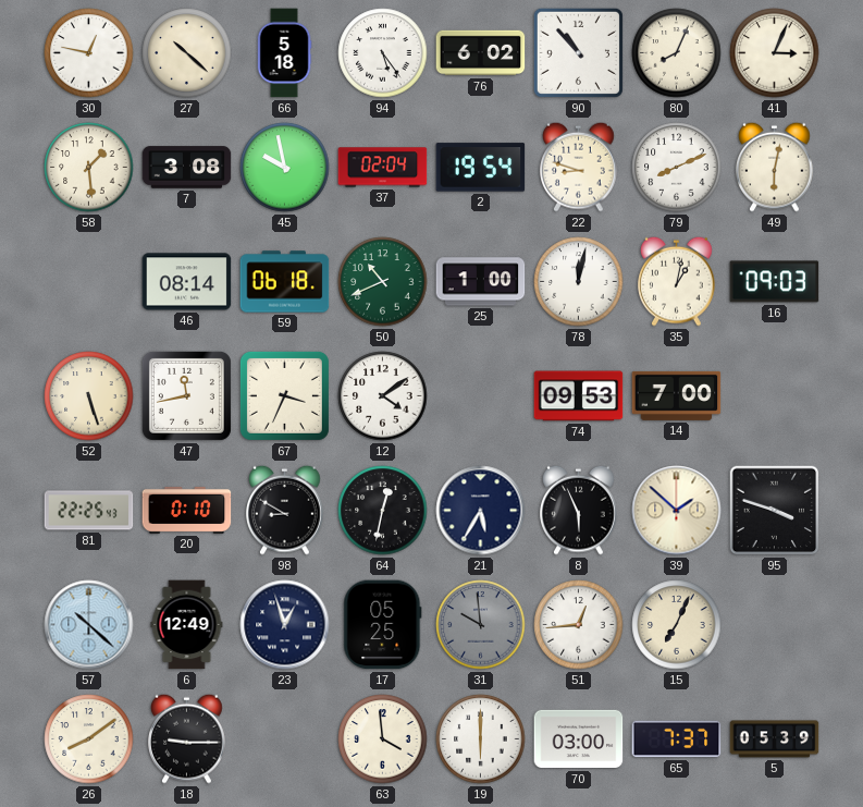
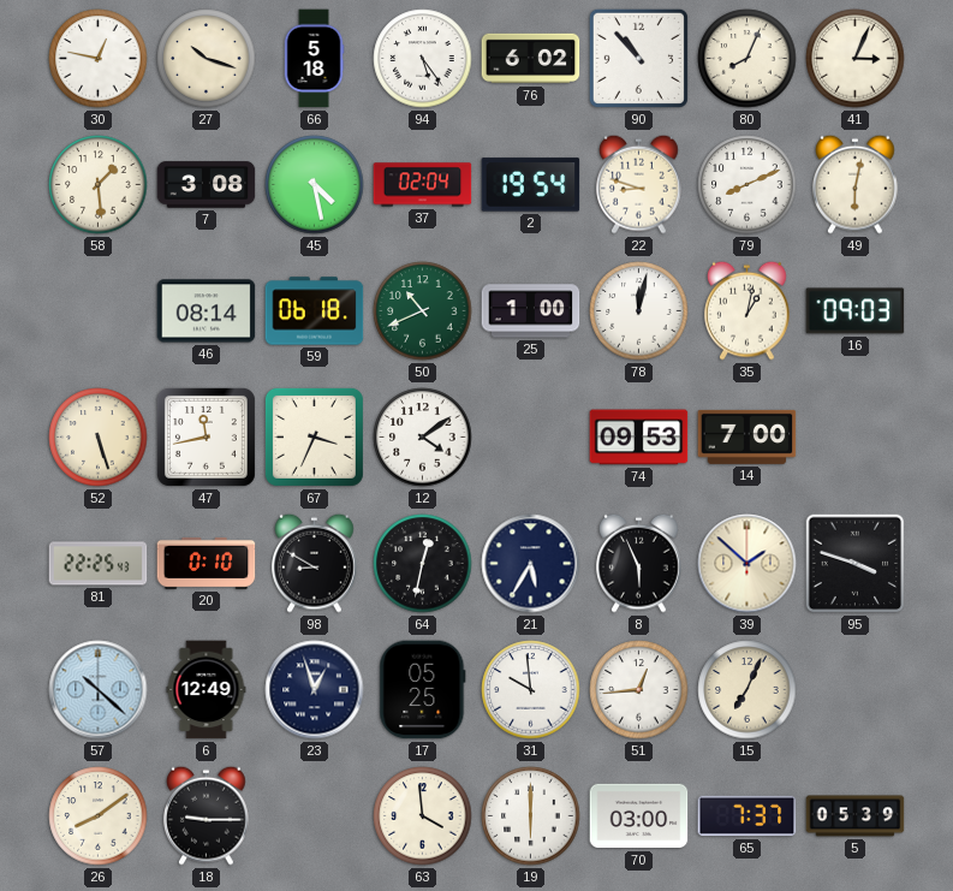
27: 10:22 -> 10:18 (207, 59)
45: 9:58 -> 4:28 (315, 185)
31 dial: grey -> white (531, 690)
